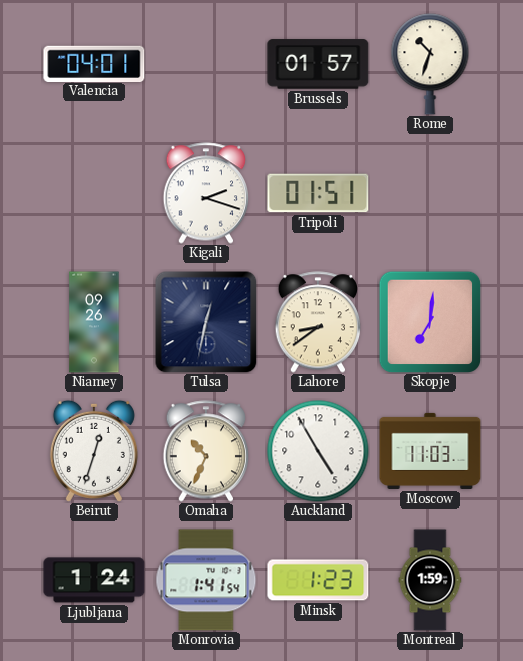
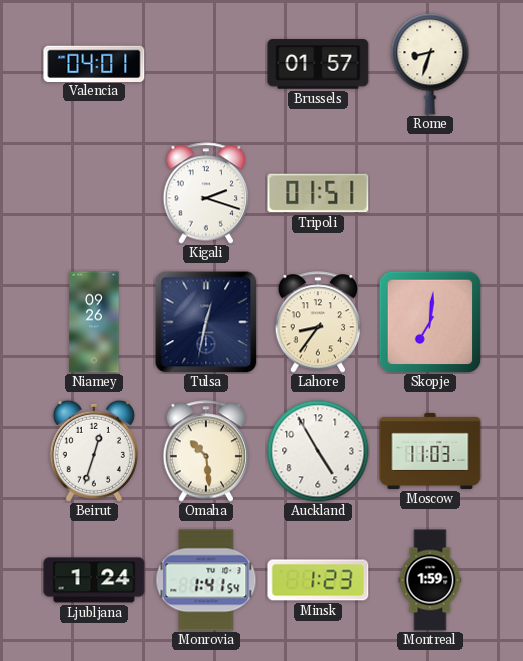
Rome: 10:33 -> 8:33 (430, 64)
Lahore: 8:39 -> 8:36 (318, 322)
Omaha: 10:34 -> 10:29 (206, 451)
